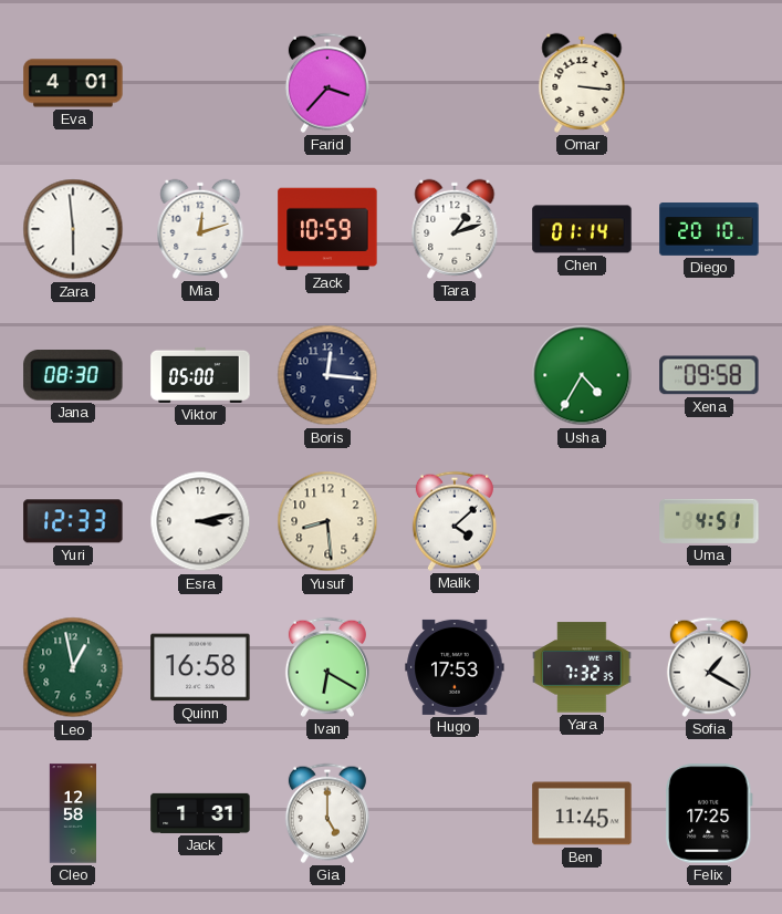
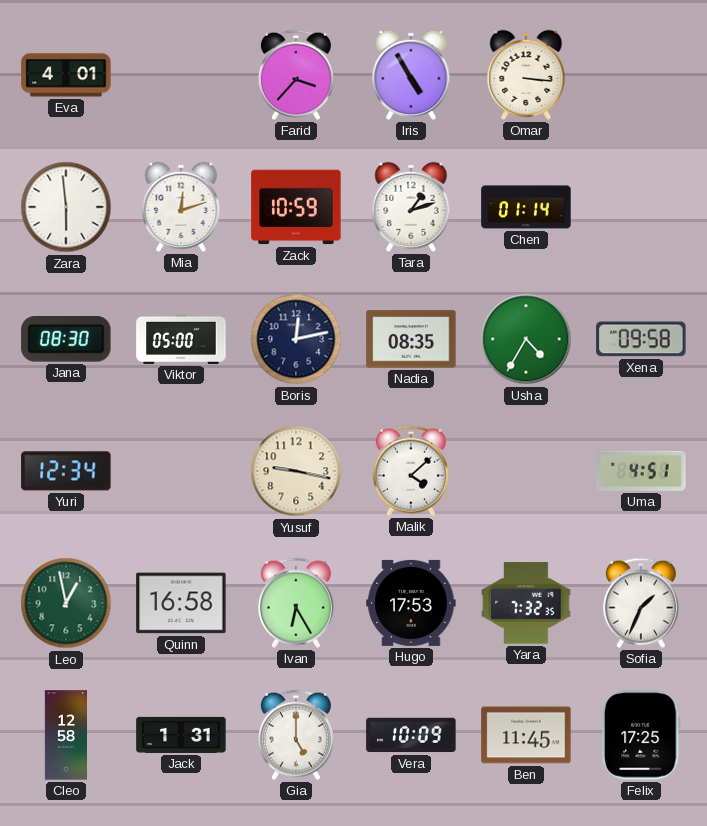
Iris: none -> 4:55 (411, 75)
Diego: 20:10 -> none (709, 229)
Boris: 12:16 -> 12:13 (296, 339)
Nadia: none -> 08:35 (411, 339)
Yuri: 12:33 -> 12:34 (66, 471)
Esra: 3:13 -> none (200, 521)
Yusuf: 8:29 -> 9:17 (296, 471)
Ivan: 6:20 -> 6:25 (296, 603)
Sofia: 1:20 -> 1:34 (641, 603)
Vera: none -> 10:09 (411, 735)
